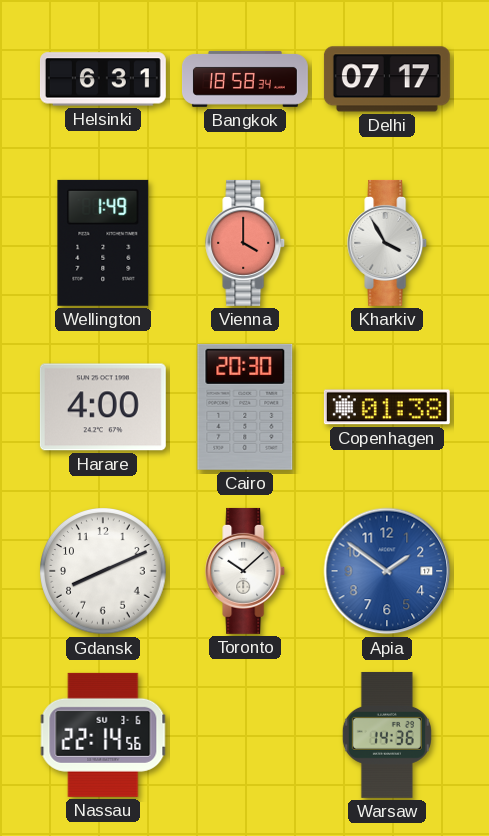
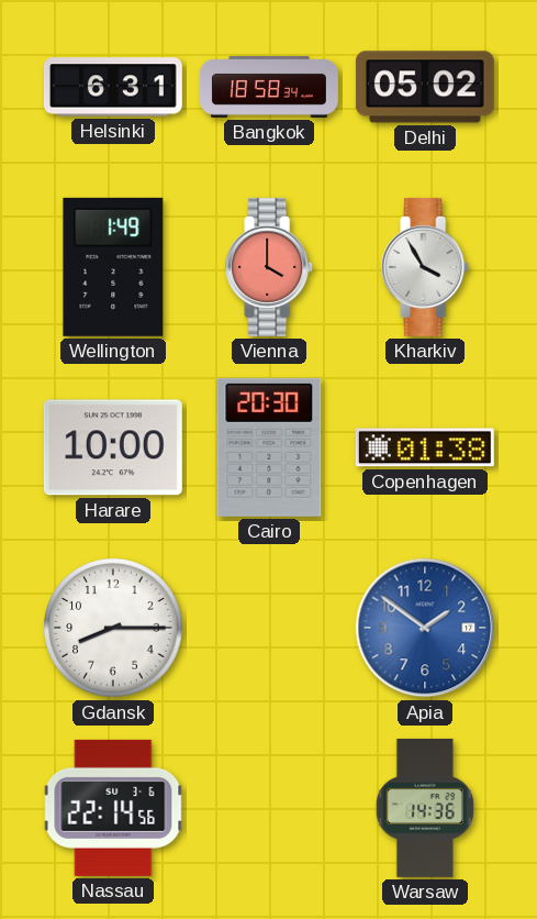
Delhi: 07:17 -> 05:02 (425, 87)
Harare: 4:00 -> 10:00 (113, 447)
Gdansk: 8:11 -> 8:15 (113, 628)
Toronto: 10:08 -> none (246, 571)
